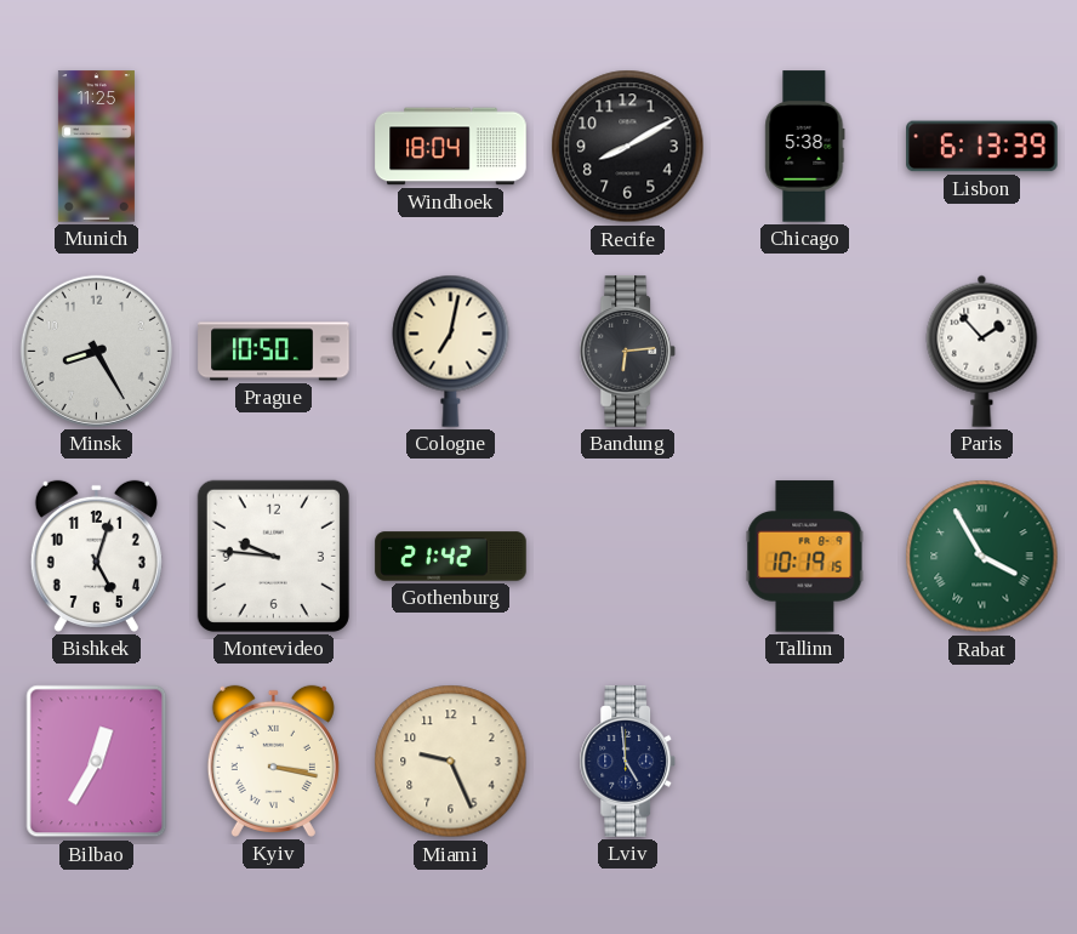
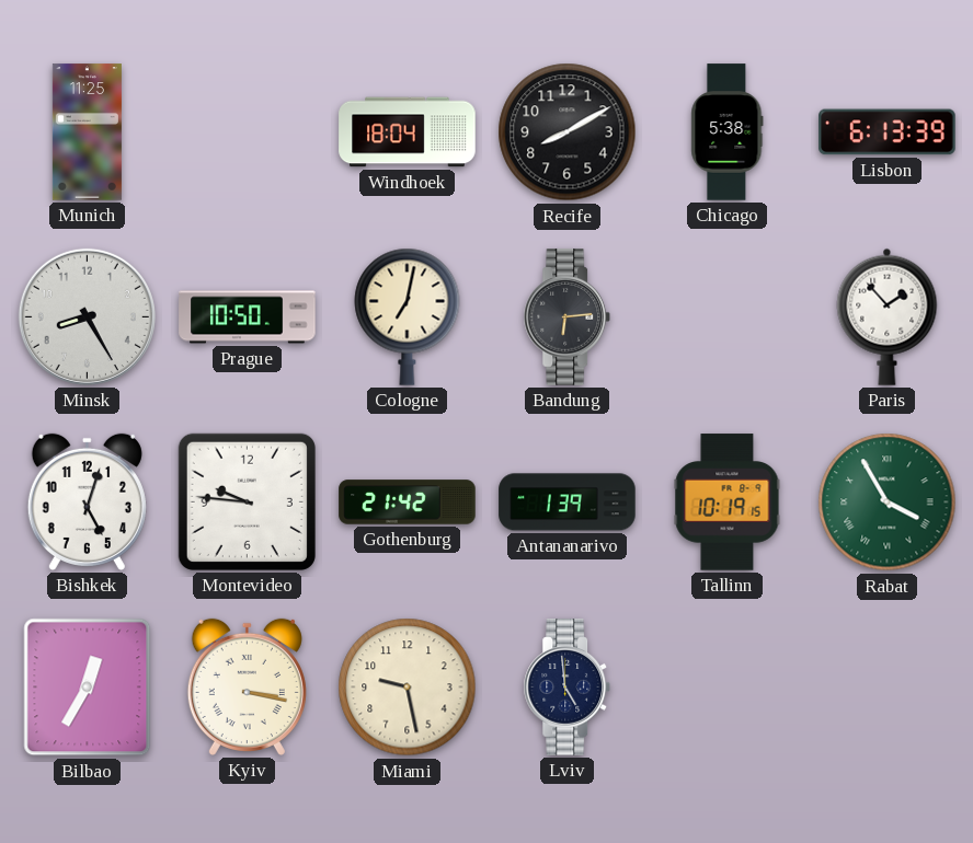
Antananarivo: none -> 1:39 (568, 503)
Miami: 9:26 -> 9:28 (408, 688)
